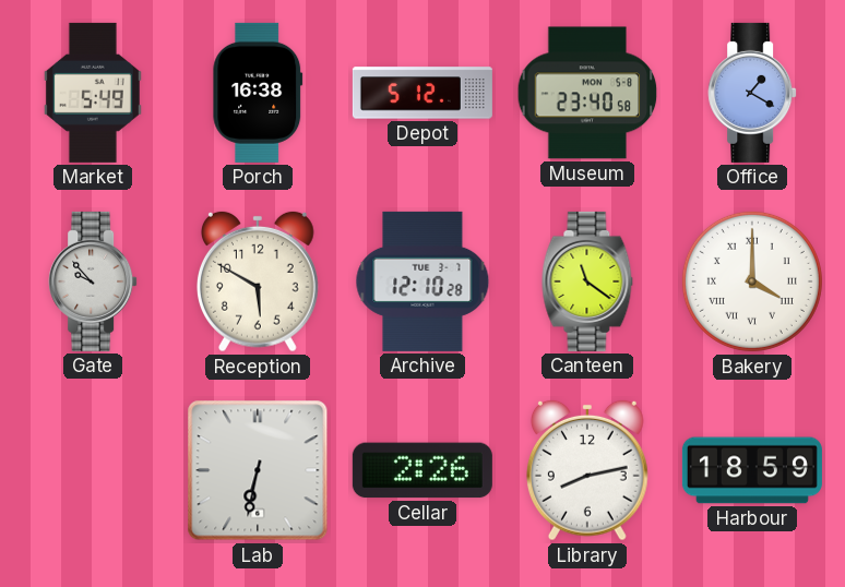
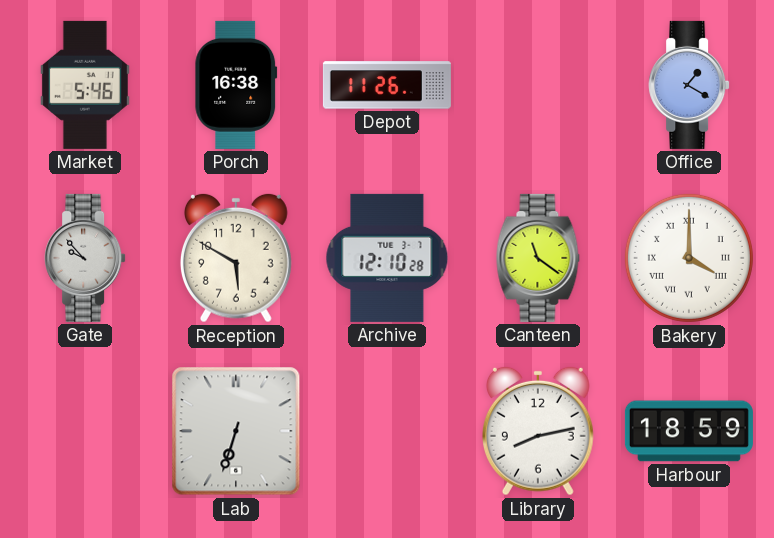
Market: 5:49 -> 5:46 (85, 85)
Depot: 5:12 -> 11:26 (387, 85)
Museum: 23:40 -> none (587, 93)
Lab: 6:32 -> 6:33 (236, 431)
Cellar: 2:26 -> none (422, 470)
